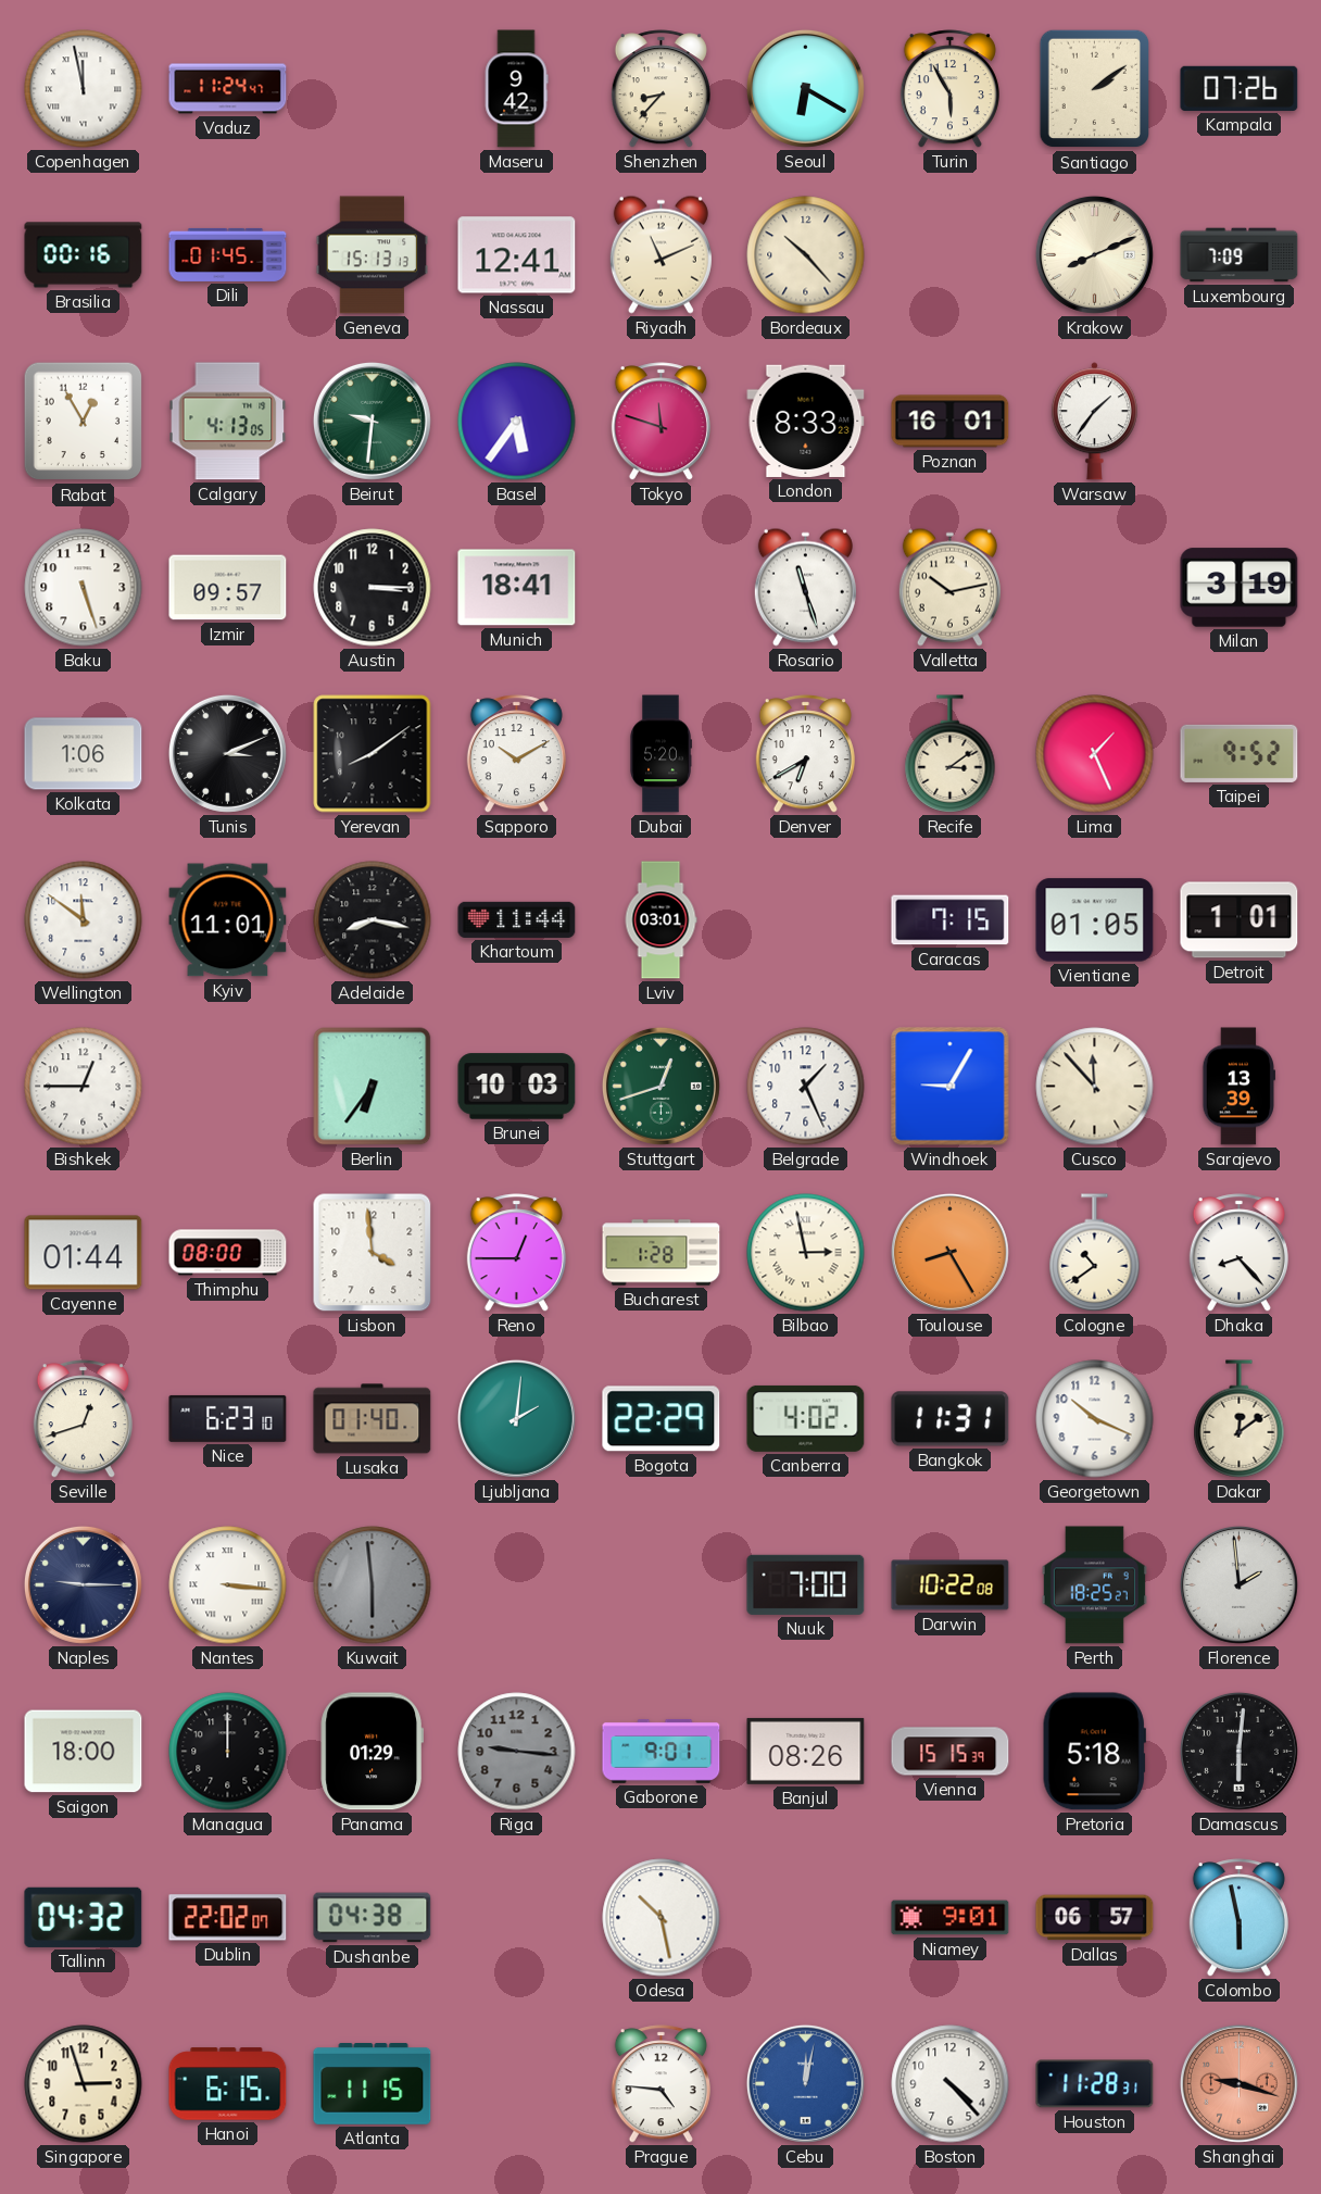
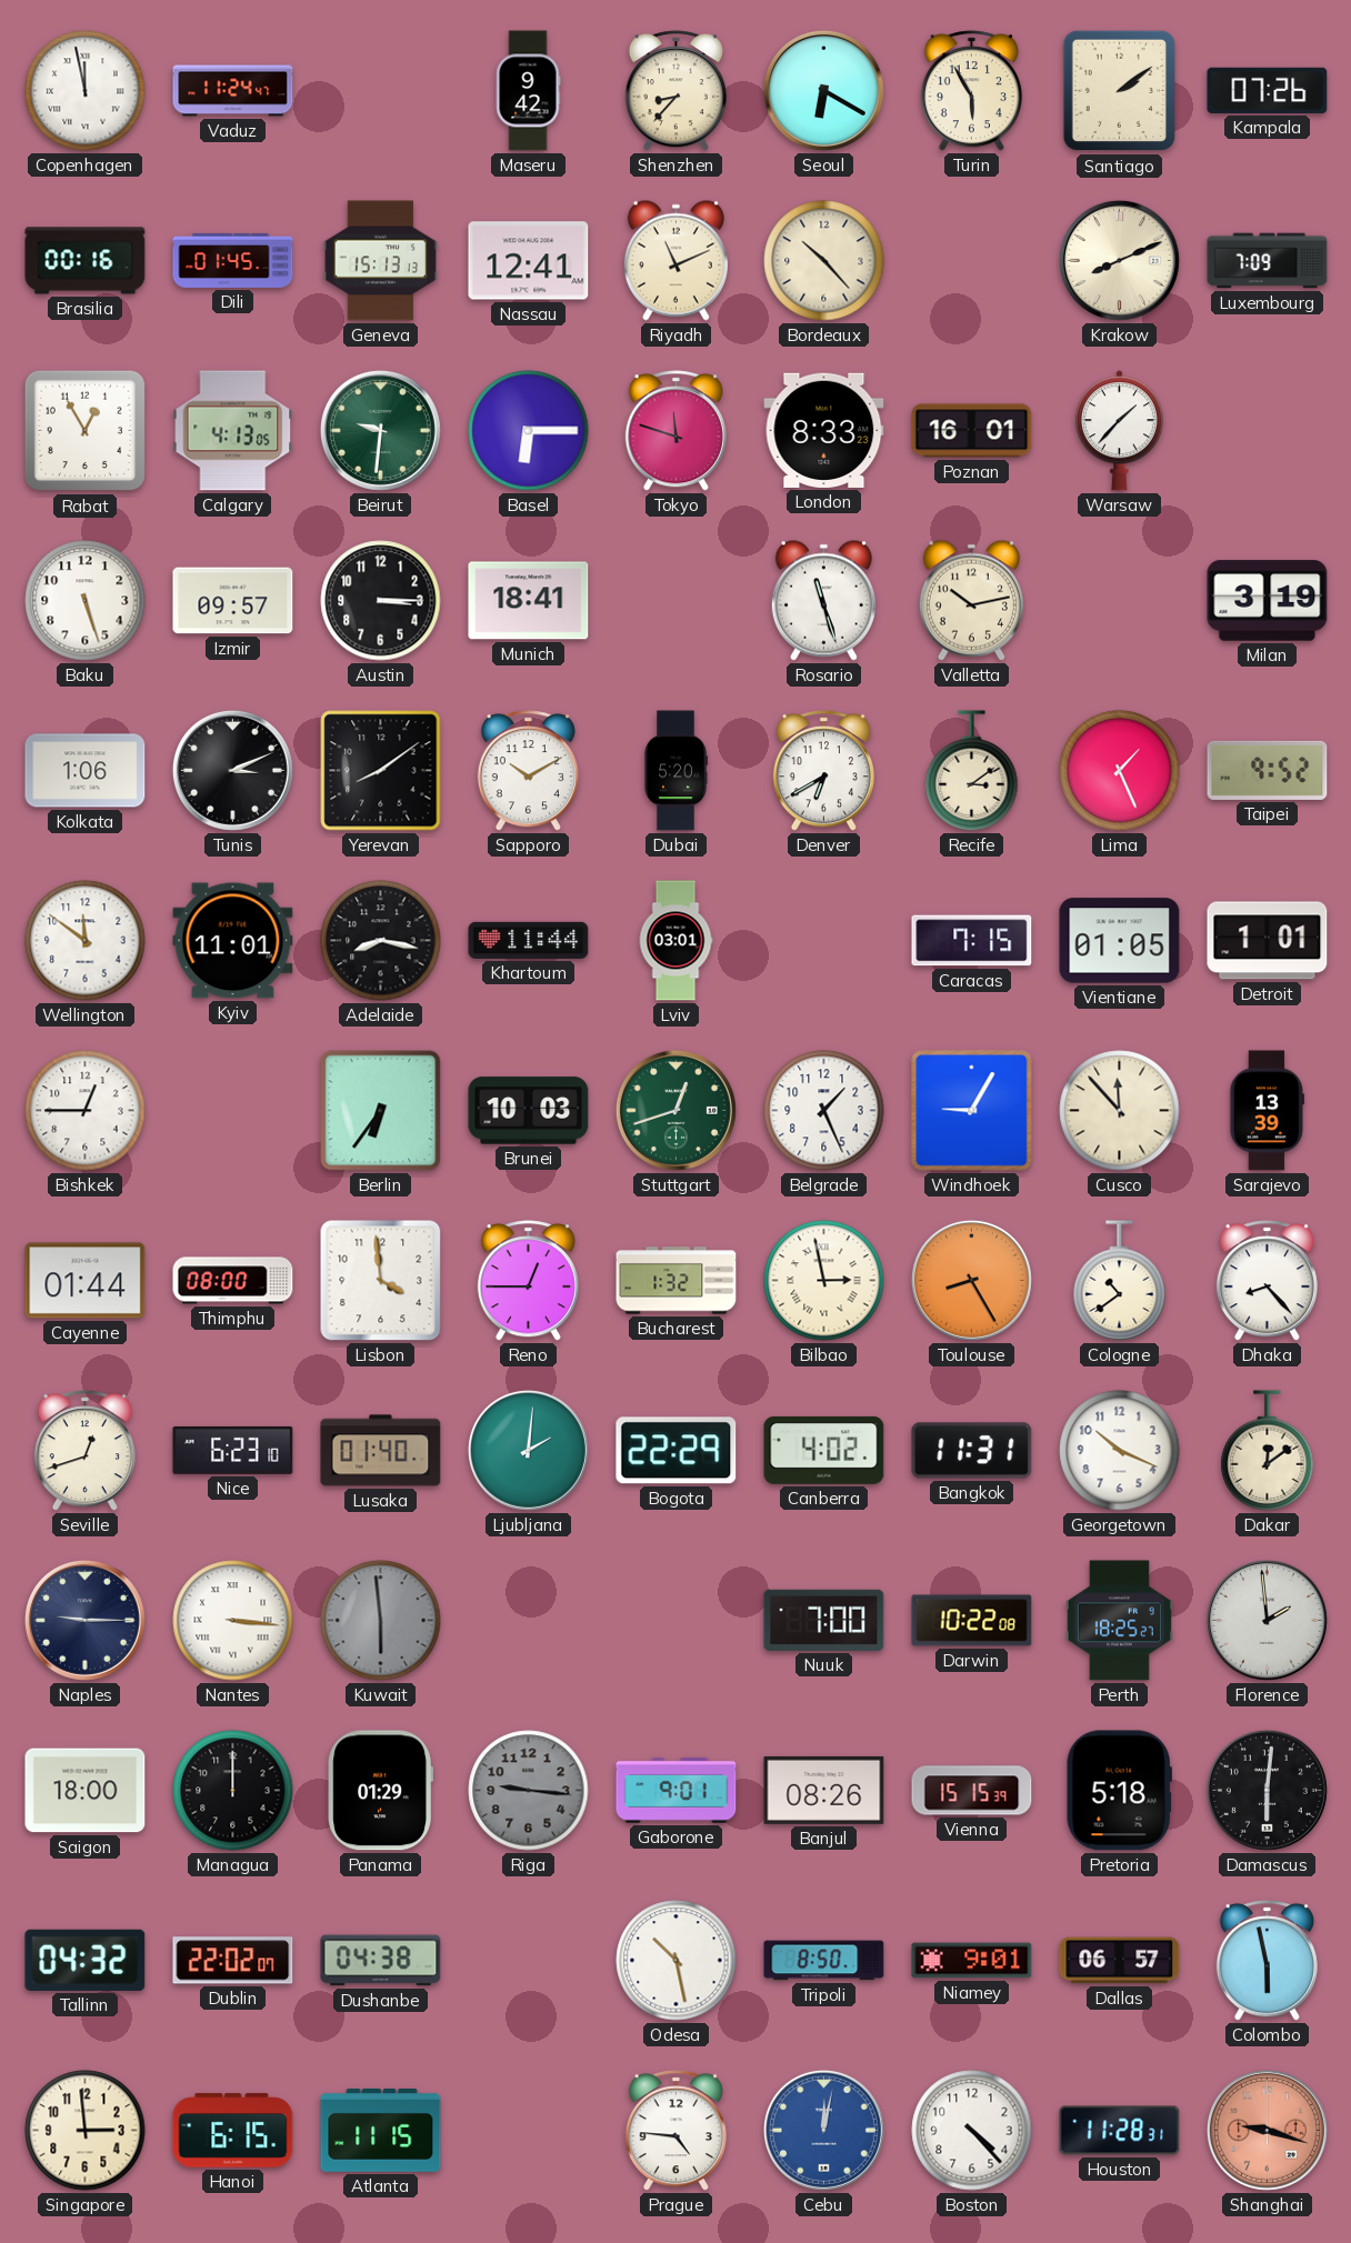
Basel: 5:36 -> 6:15 (529, 431)
Warsaw: 1:36 -> 1:37 (1119, 431)
Bucharest: 1:28 -> 1:32 (677, 1281)
Tripoli: none -> 8:50 (824, 1961)
Singapore: 2:57 -> 2:59 (86, 2131)
